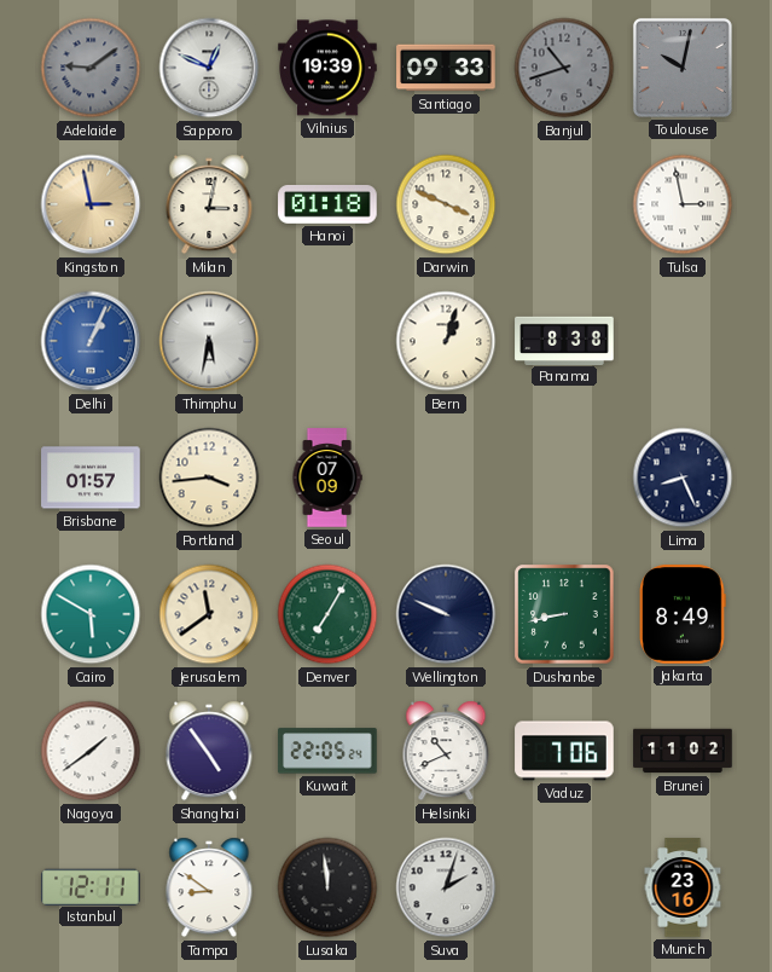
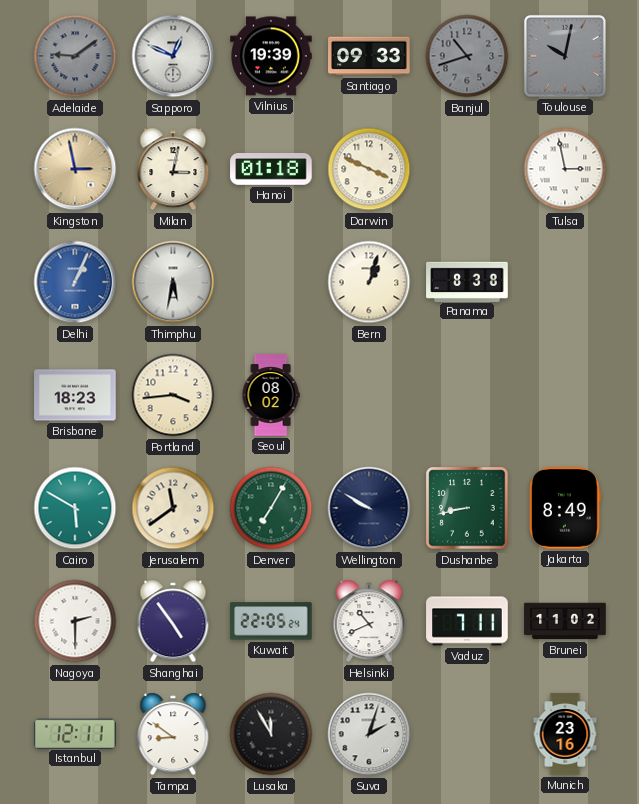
Brisbane: 01:57 -> 18:23 (75, 395)
Seoul: 07:09 -> 08:02 (271, 395)
Lima: 8:26 -> none (683, 478)
Wellington: 9:49 -> 9:50 (369, 508)
Nagoya: 1:39 -> 2:30 (75, 621)
Vaduz: 7:06 -> 7:11 (467, 621)
Lusaka: 11:59 -> 11:55 (271, 734)
